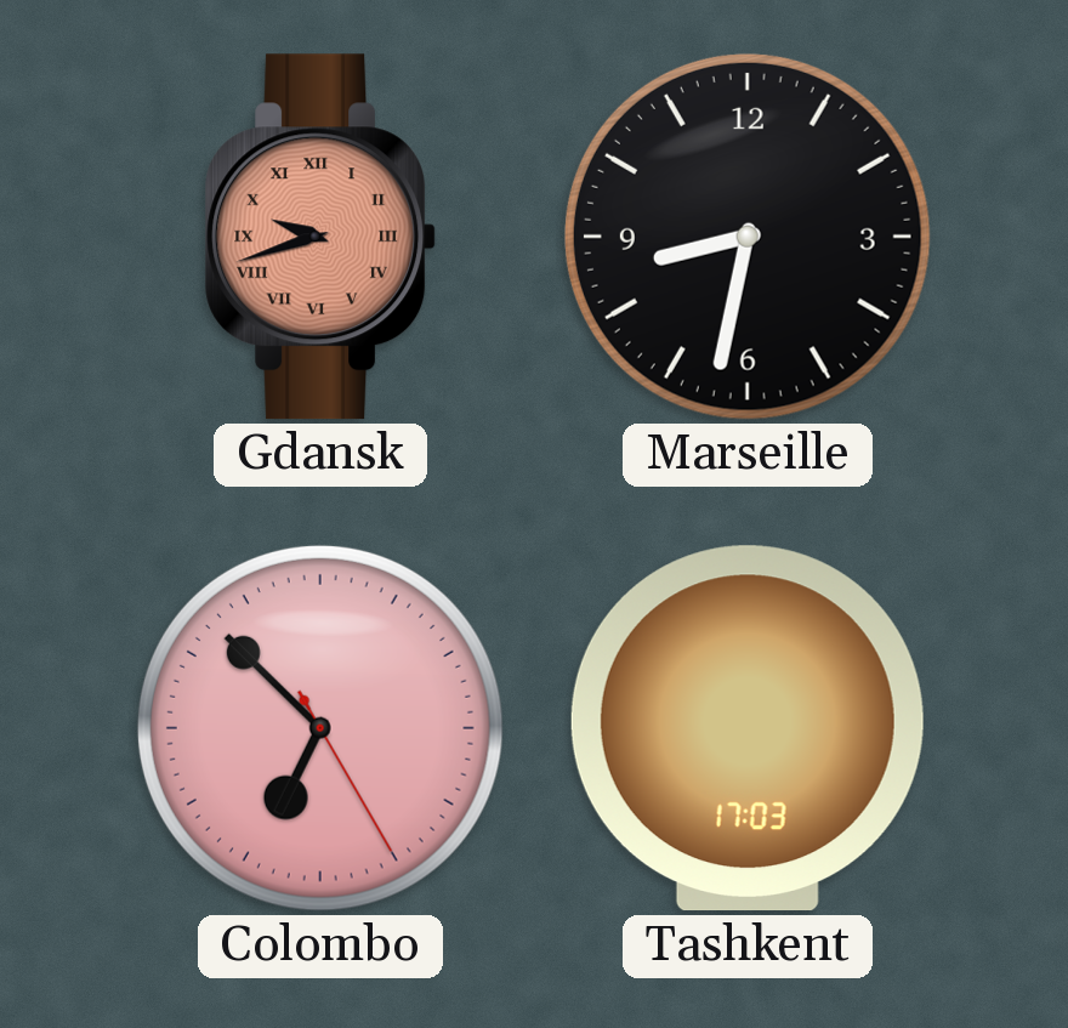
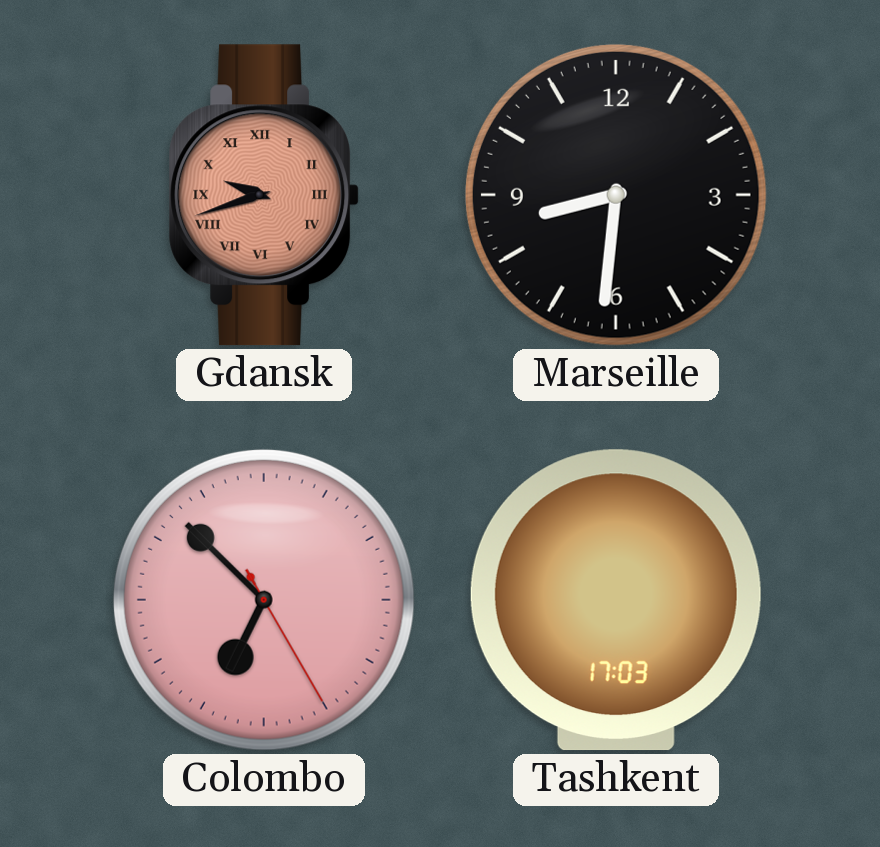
Marseille: 8:32 -> 8:31 (616, 195)
